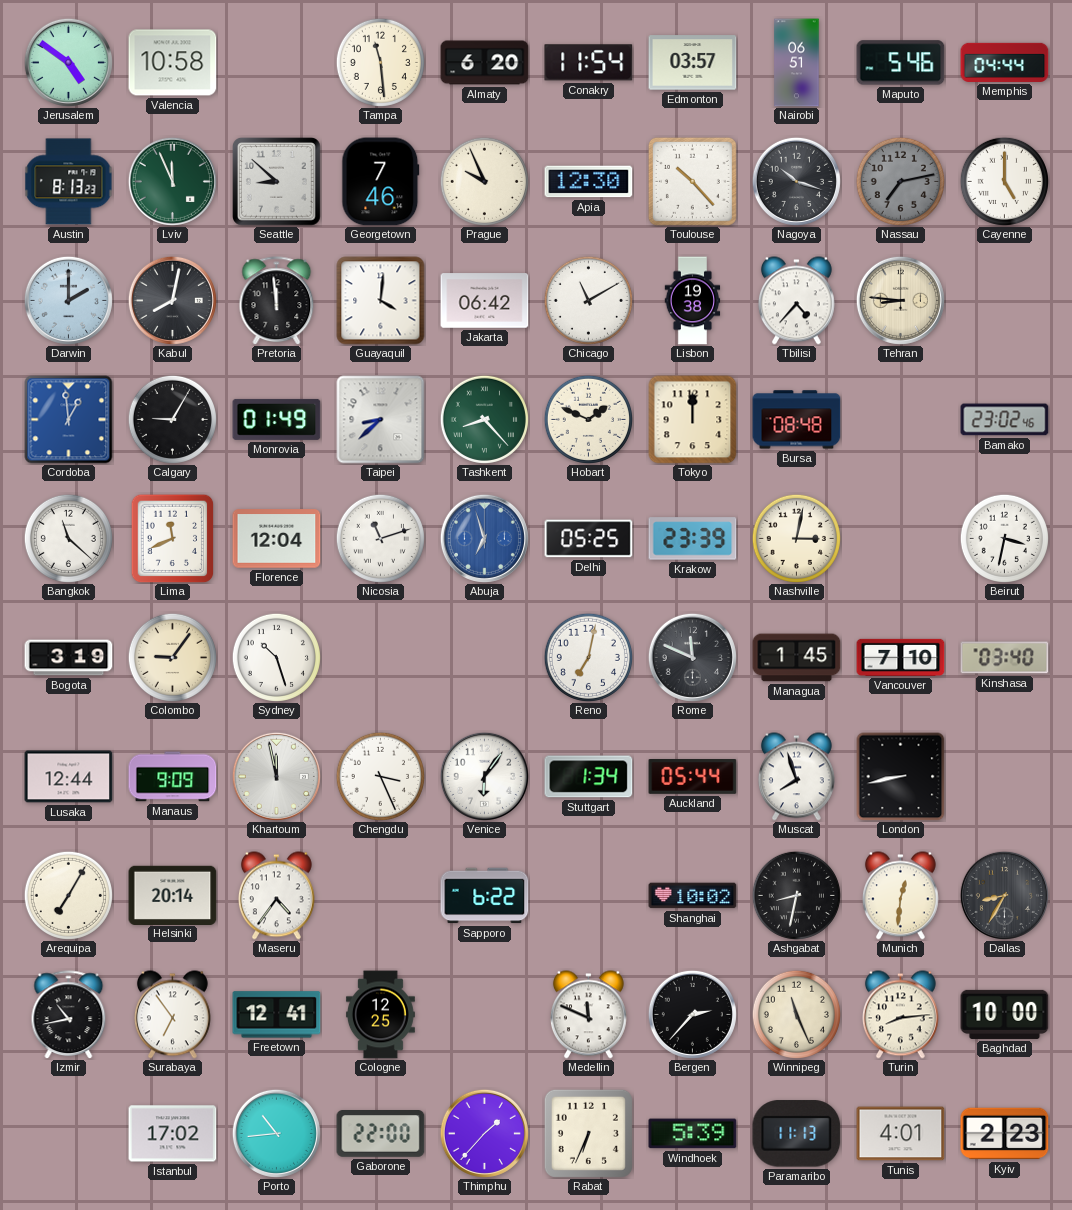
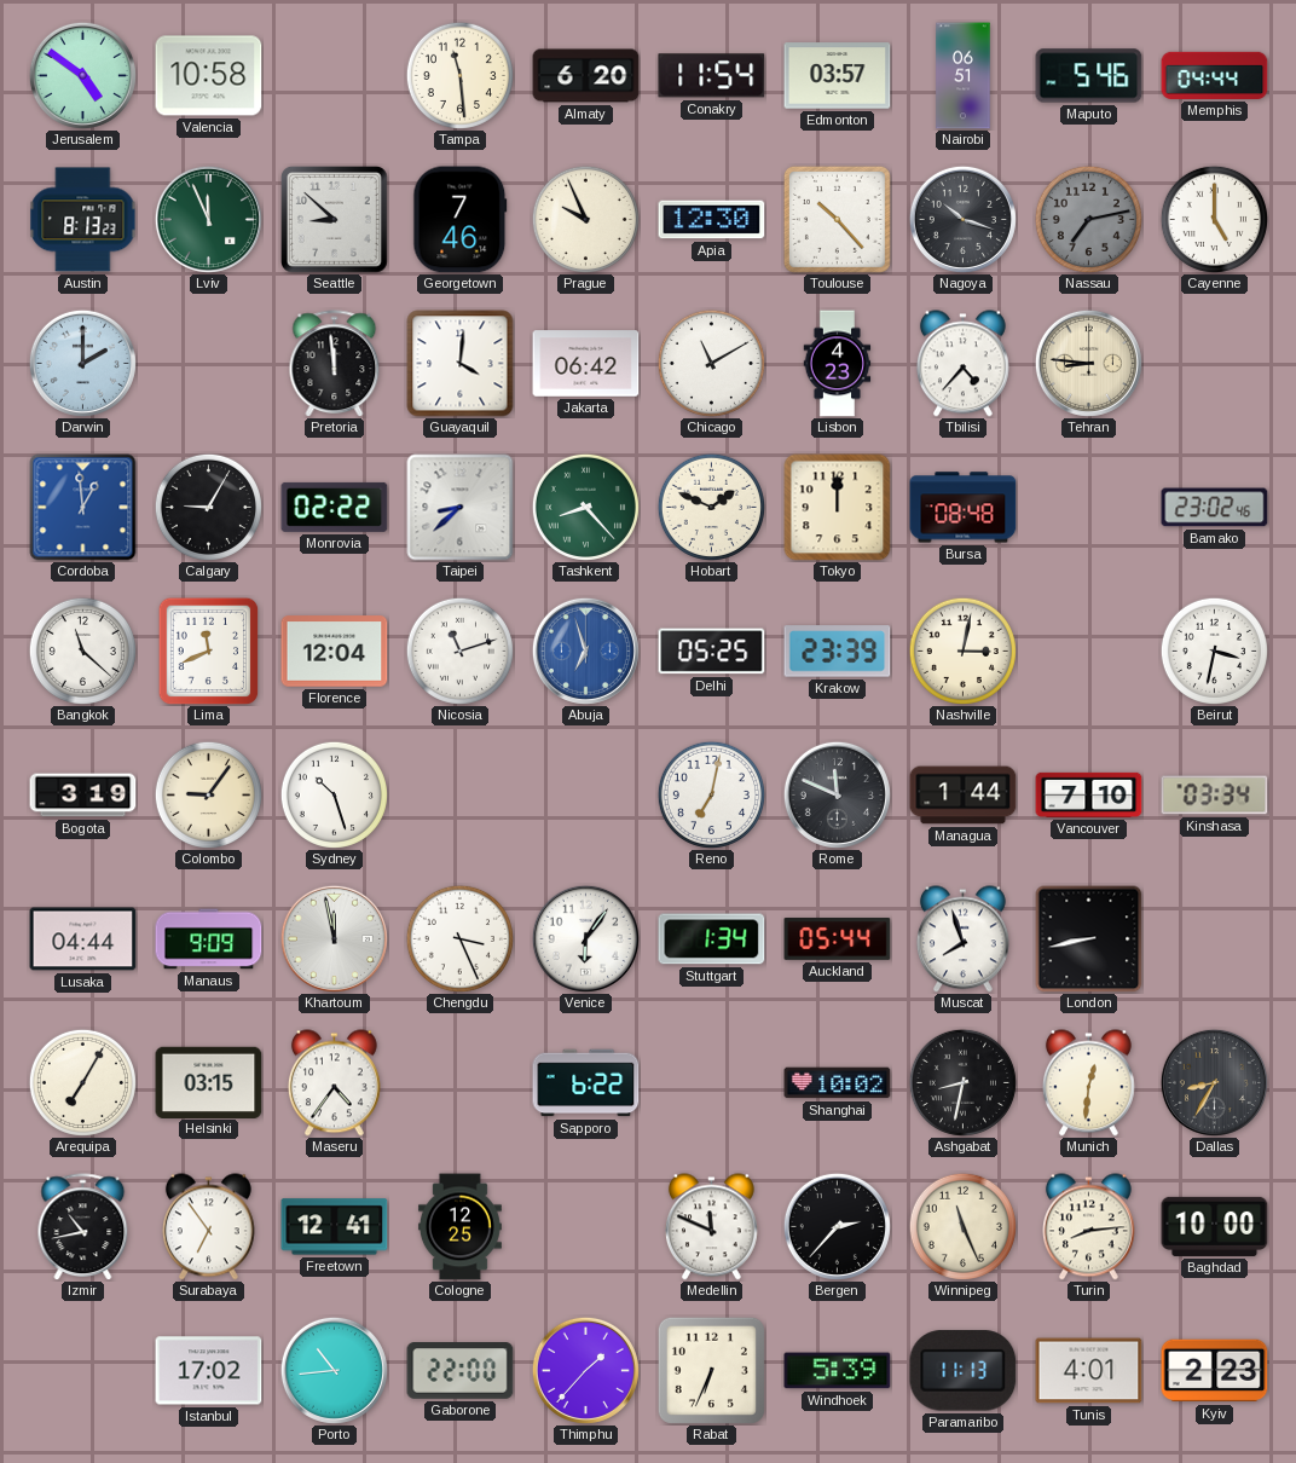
Kabul: 8:02 -> none (172, 300)
Lisbon: 19:38 -> 4:23 (838, 364)
Monrovia: 01:49 -> 02:22 (335, 507)
Managua: 1:45 -> 1:44 (964, 796)
Kinshasa: 03:40 -> 03:34 (1215, 796)
Lusaka: 12:44 -> 04:44 (83, 939)
Helsinki: 20:14 -> 03:15 (209, 1082)
